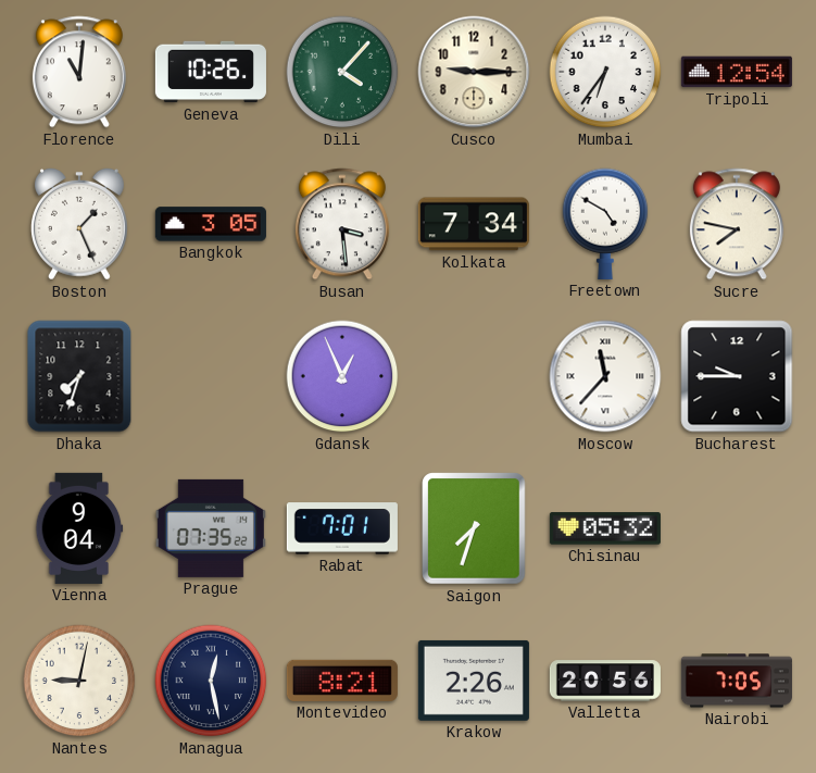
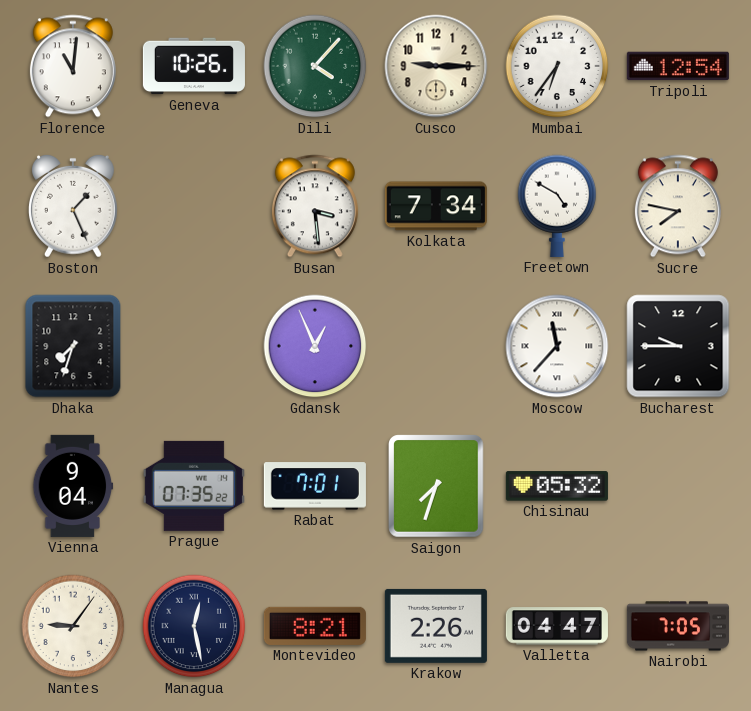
Bangkok: 3:05 -> none (211, 224)
Nantes: 9:02 -> 9:06 (73, 626)
Valletta: 20:56 -> 04:47 (557, 626)
